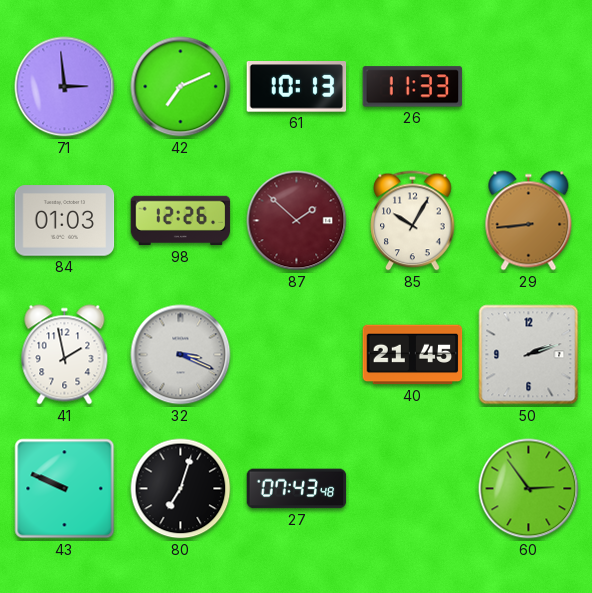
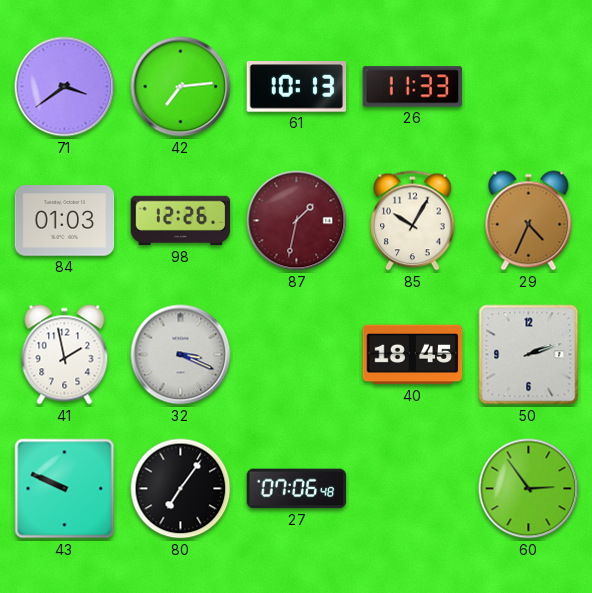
71: 2:59 -> 3:39 (65, 87)
42: 7:11 -> 7:14 (181, 87)
87: 1:52 -> 1:32 (297, 221)
29: 8:44 -> 4:34 (529, 221)
40: 21:45 -> 18:45 (413, 355)
80: 7:03 -> 7:06 (181, 489)
27: 07:43 -> 07:06 (297, 489)
